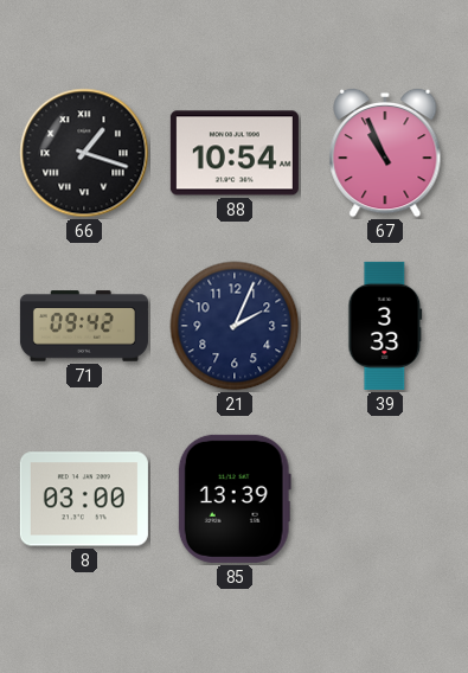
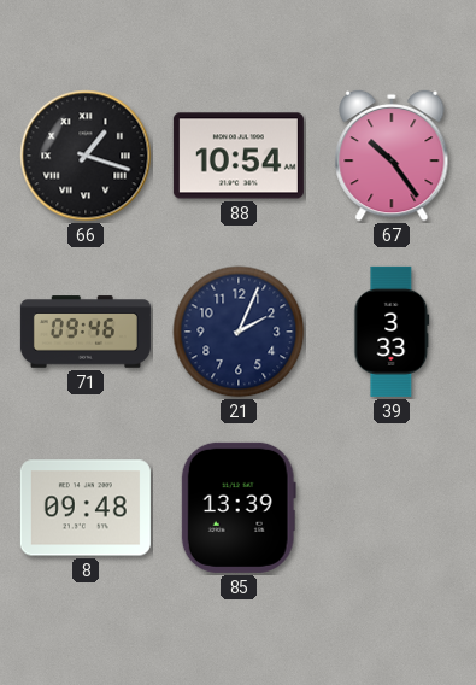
67: 10:56 -> 10:24 (392, 156)
71: 09:42 -> 09:46 (86, 332)
8: 03:00 -> 09:48 (86, 508)
